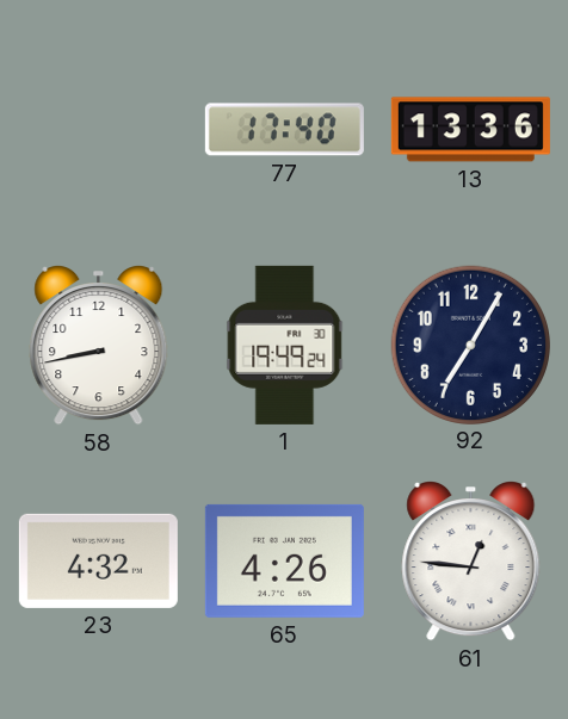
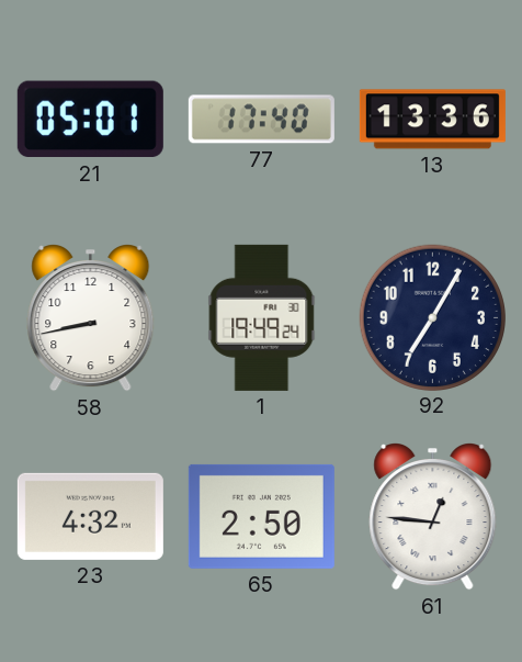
21: none -> 05:01 (90, 120)
65: 4:26 -> 2:50 (261, 516)
